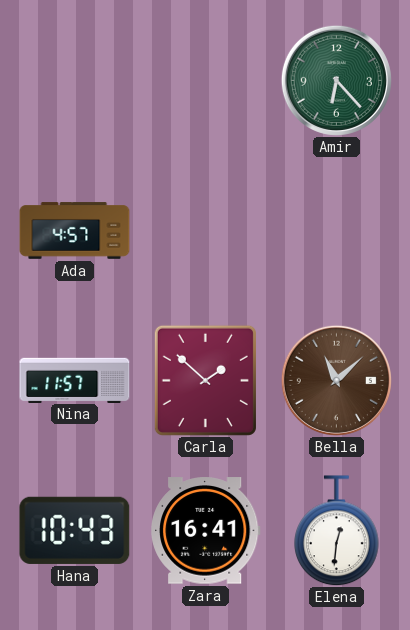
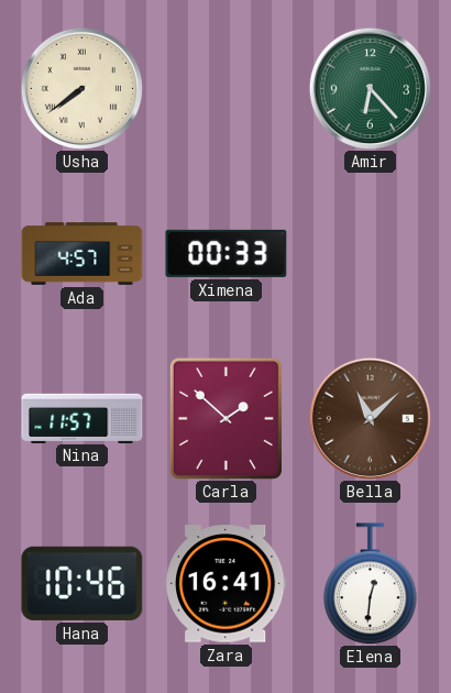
Usha: none -> 7:39 (81, 88)
Ximena: none -> 00:33 (227, 253)
Hana: 10:43 -> 10:46 (82, 583)
